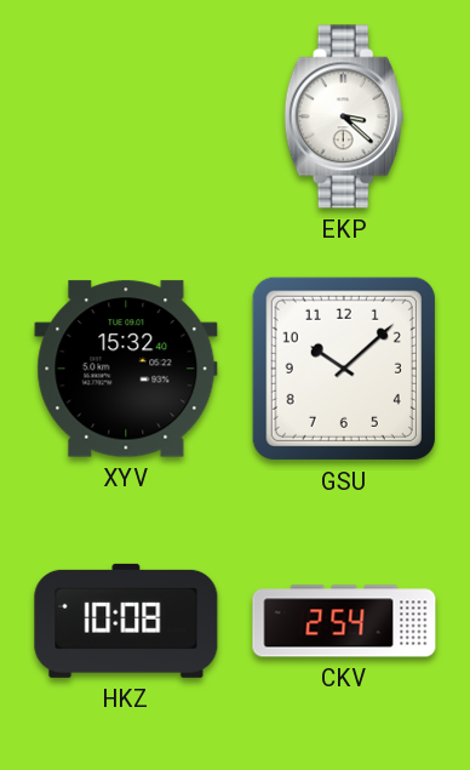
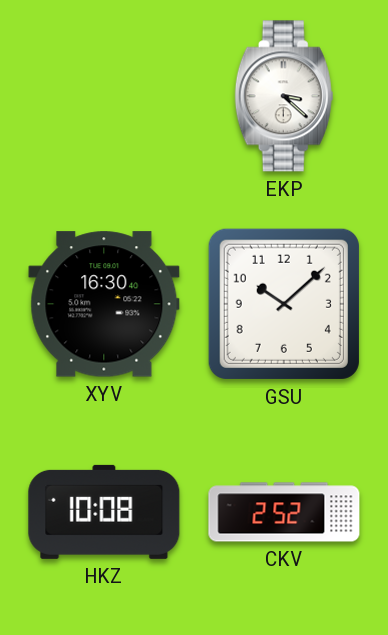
XYV: 15:32 -> 16:30 (104, 304)
CKV: 2:54 -> 2:52 (284, 512)
